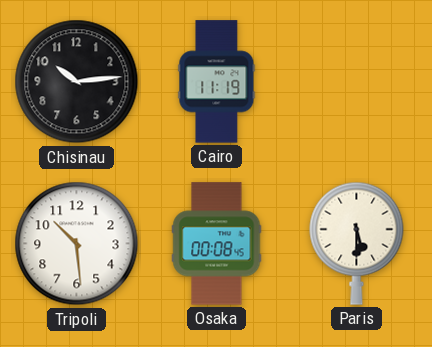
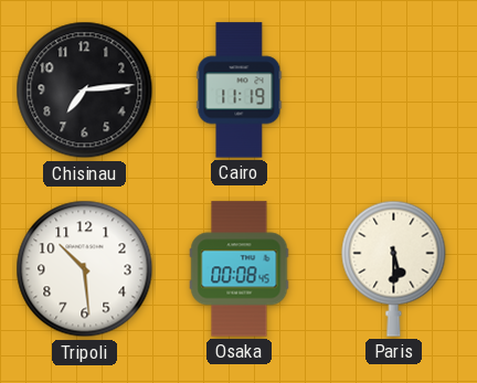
Chisinau: 10:14 -> 7:14 (85, 91)
